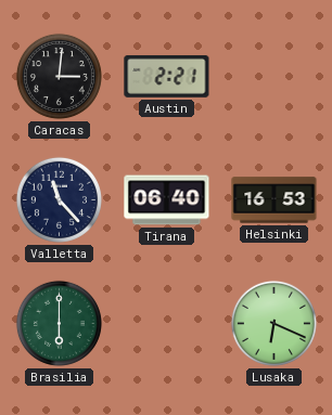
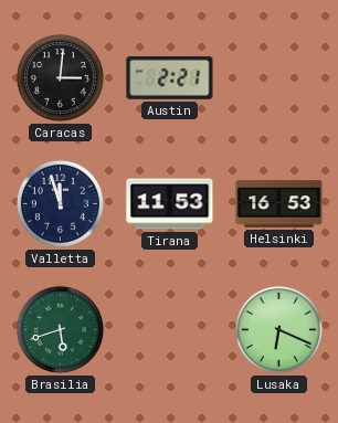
Valletta: 11:23 -> 11:57 (60, 203)
Tirana: 06:40 -> 11:53 (170, 204)
Brasilia: 6:00 -> 5:42 (60, 329)
